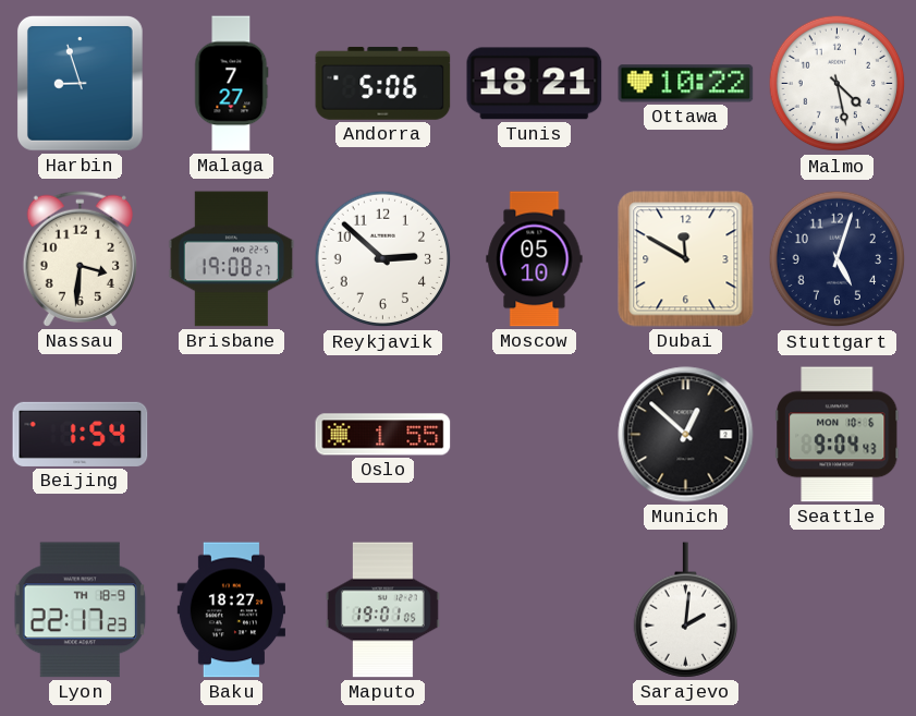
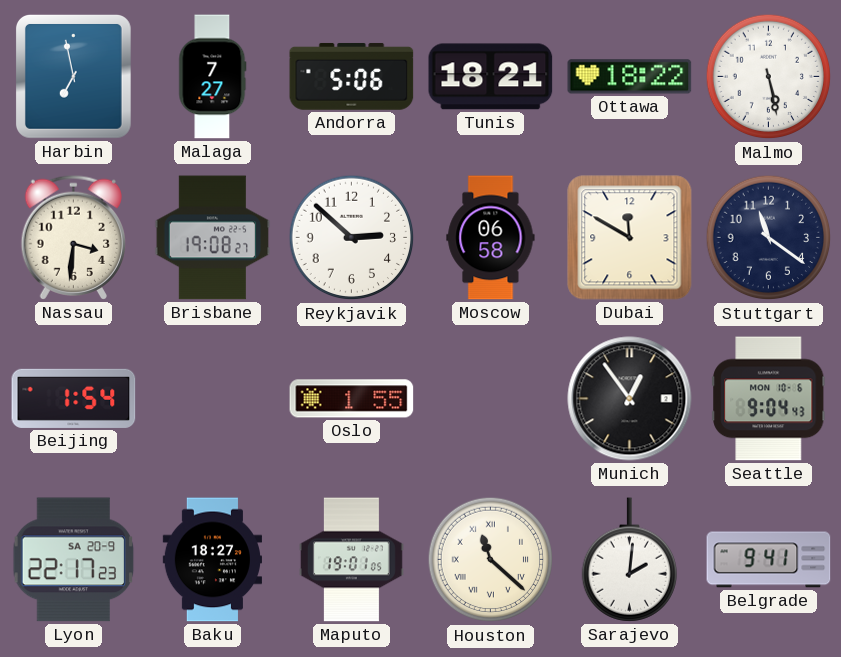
Harbin: 8:57 -> 6:58 (73, 76)
Ottawa: 10:22 -> 18:22 (630, 77)
Malmo: 4:28 -> 5:28 (769, 77)
Moscow: 05:10 -> 06:58 (491, 238)
Stuttgart: 5:03 -> 11:21 (769, 238)
Munich: 12:52 -> 12:54 (630, 399)
Lyon date: TH 18-9 -> SA 20-9 (74, 560)
Houston: none -> 11:22 (491, 560)
Belgrade: none -> 9:41 (769, 560)
